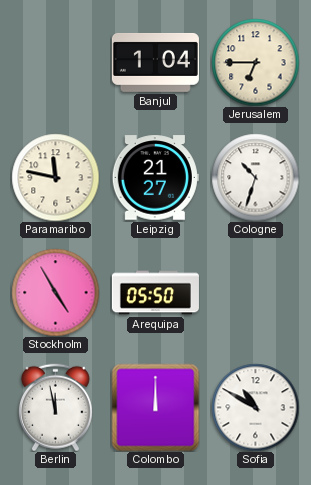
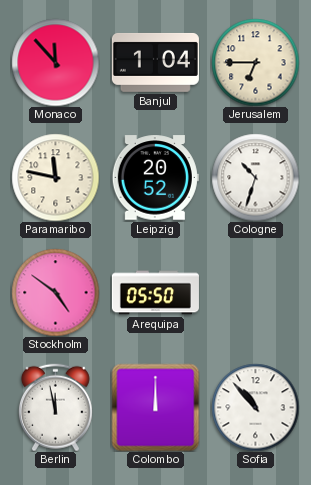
Monaco: none -> 11:53 (55, 62)
Leipzig: 21:27 -> 20:52 (155, 178)
Stockholm: 4:55 -> 4:51 (55, 292)
Sofia: 10:50 -> 10:53 (255, 407)
